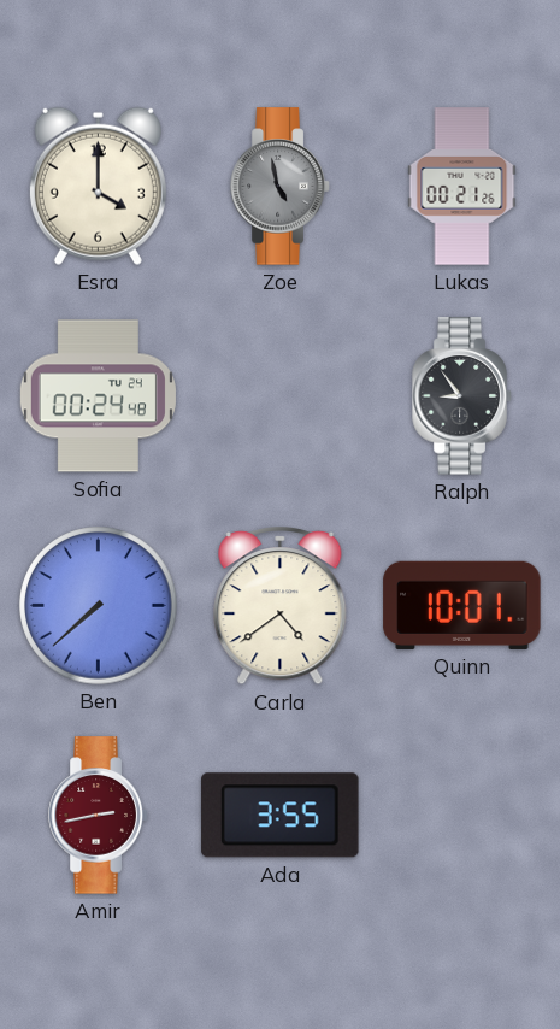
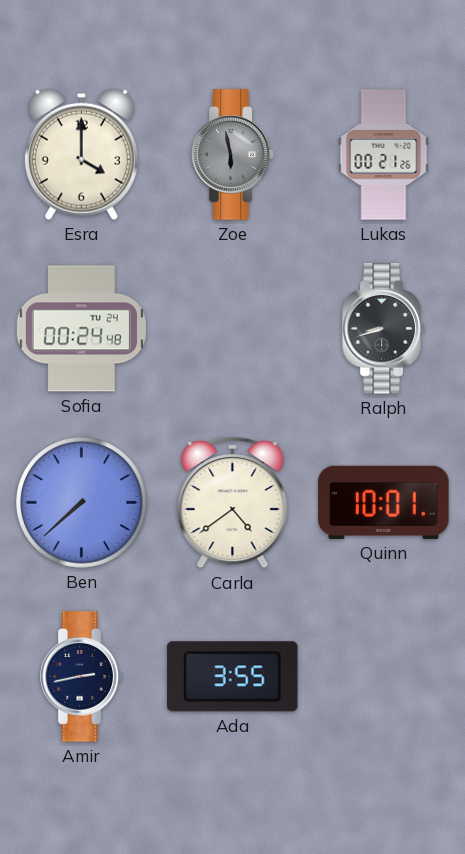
Zoe: 4:58 -> 5:58 (233, 155)
Ralph: 8:54 -> 8:42 (384, 329)
Amir dial: burgundy -> navy (82, 677)
